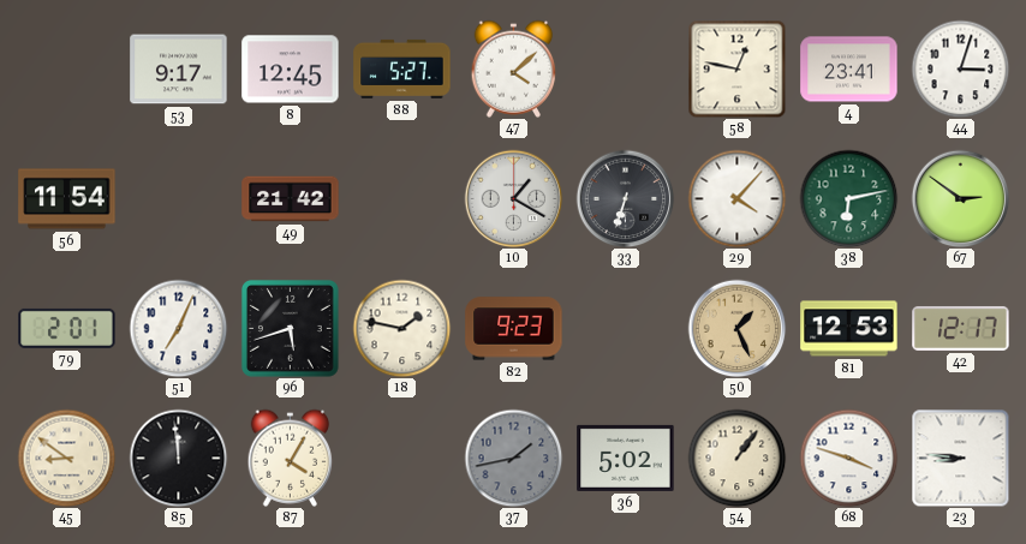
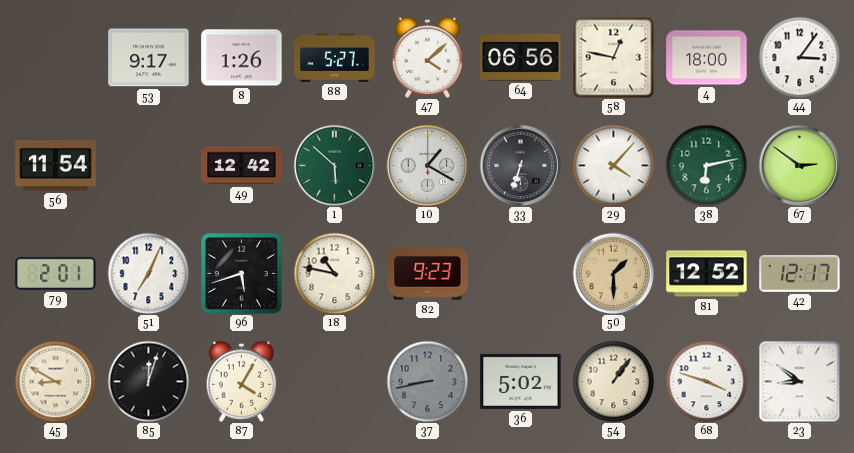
8: 12:45 -> 1:26 (242, 58)
64: none -> 06:56 (521, 57)
4: 23:41 -> 18:00 (707, 58)
44: 3:03 -> 3:06 (799, 57)
49: 21:42 -> 12:42 (242, 166)
1: none -> 5:52 (334, 165)
18: 1:47 -> 10:47 (334, 273)
50: 1:26 -> 1:30 (613, 273)
81: 12:53 -> 12:52 (707, 274)
45: 8:51 -> 8:50 (55, 381)
85: 11:59 -> 12:03 (148, 381)
37: 1:43 -> 8:43 (427, 381)
23: 8:46 -> 8:51 (799, 381)
